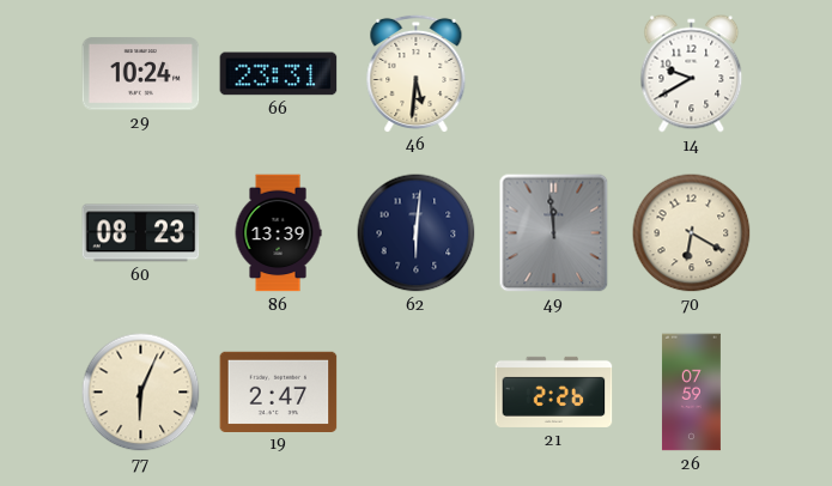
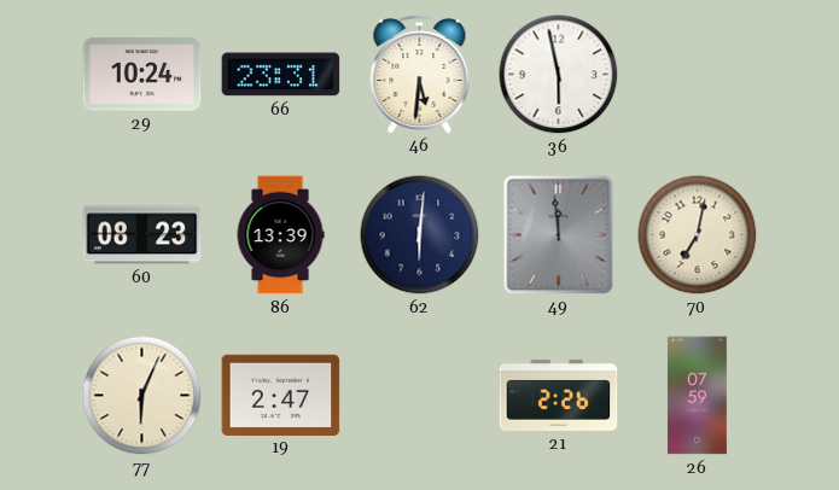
36: none -> 5:58 (559, 75)
14: 9:40 -> none (692, 74)
70: 6:20 -> 7:02 (698, 235)
